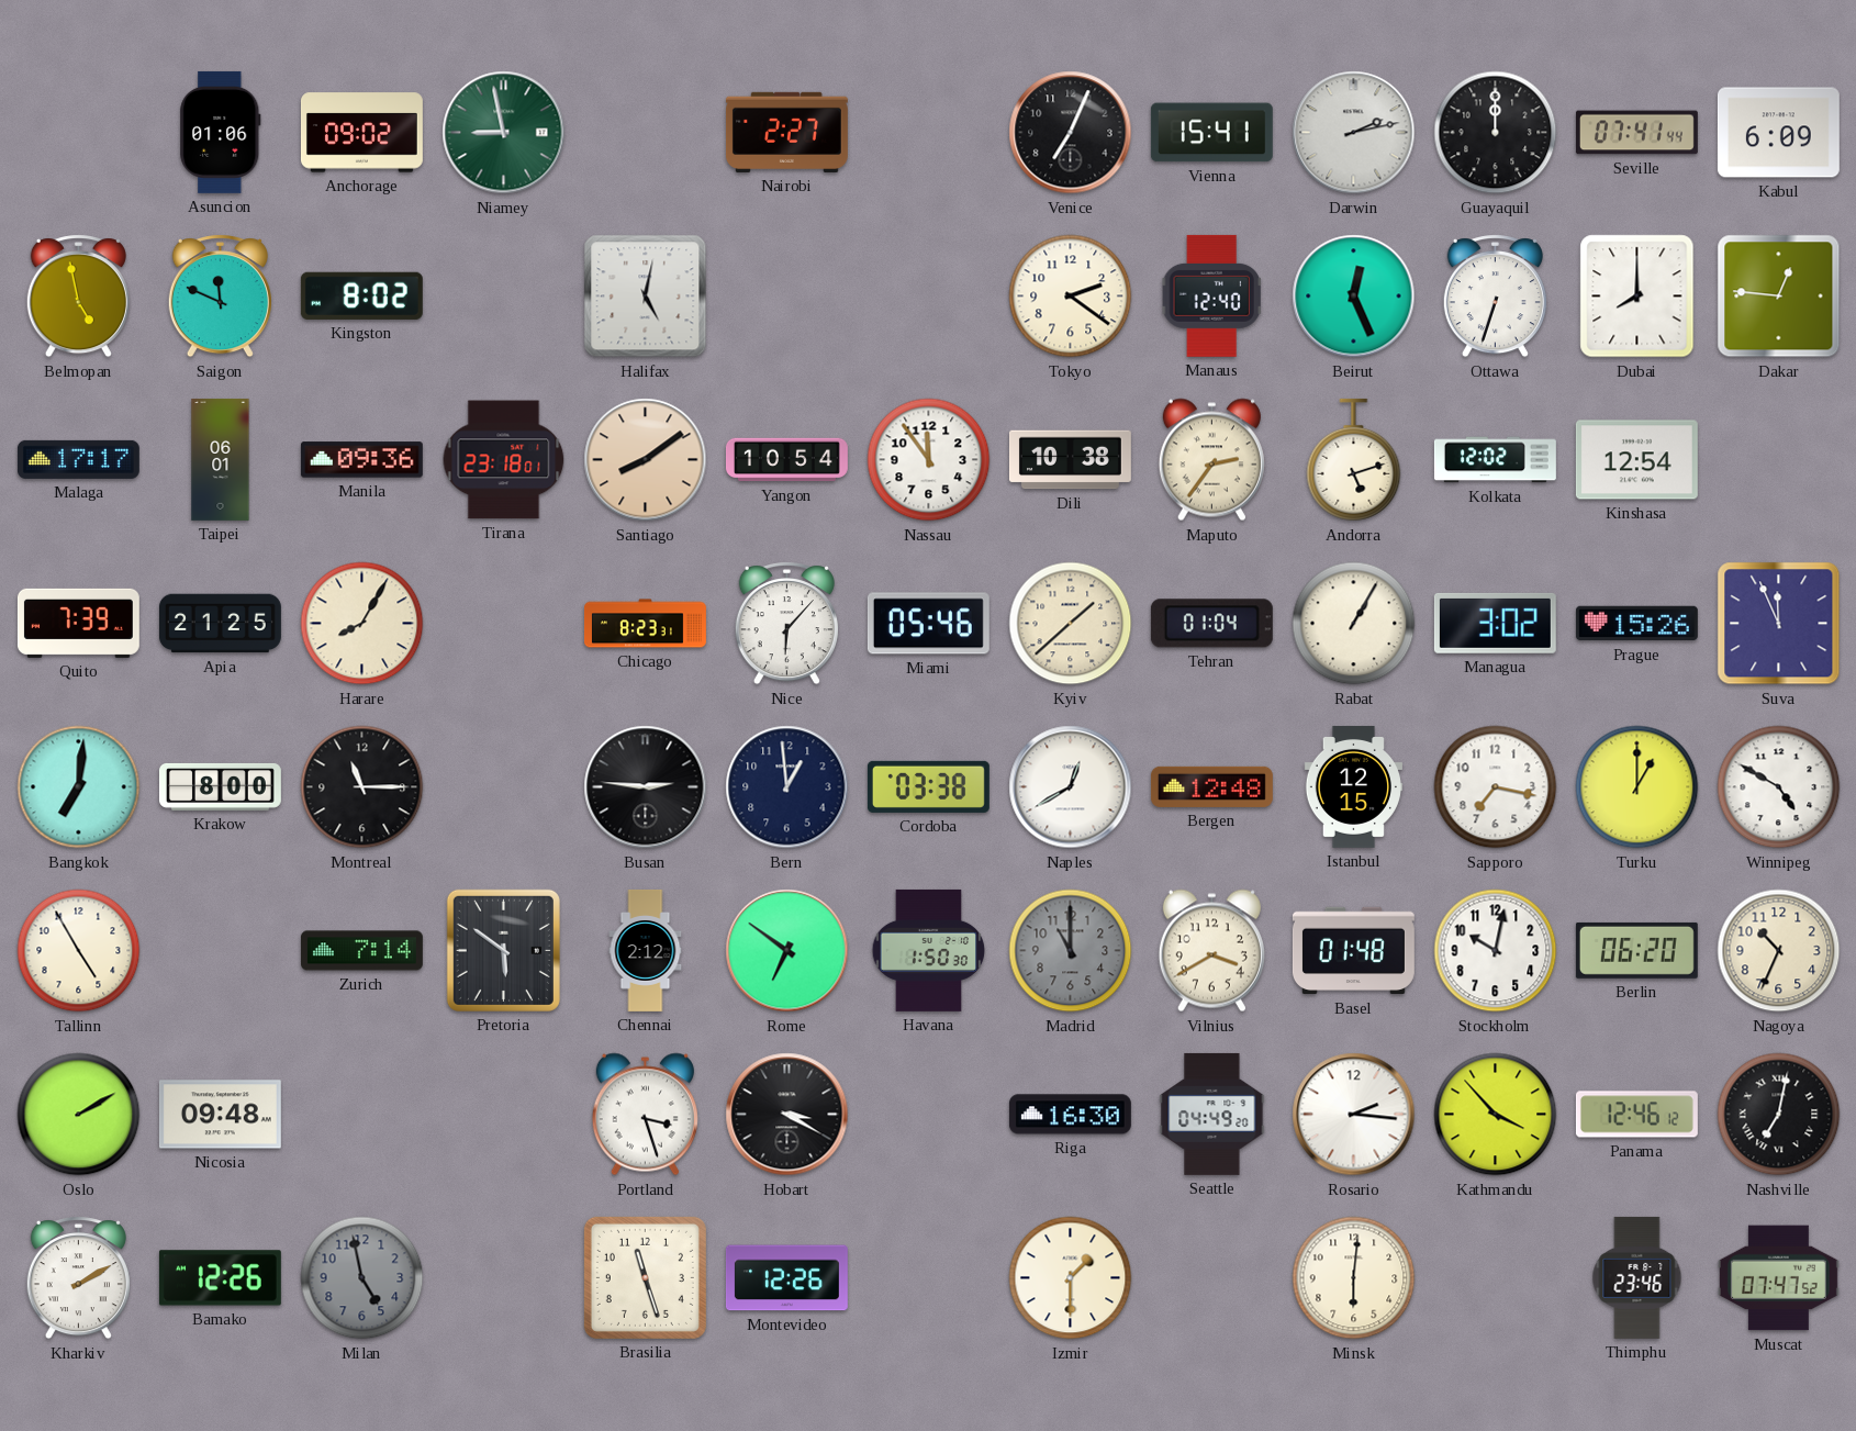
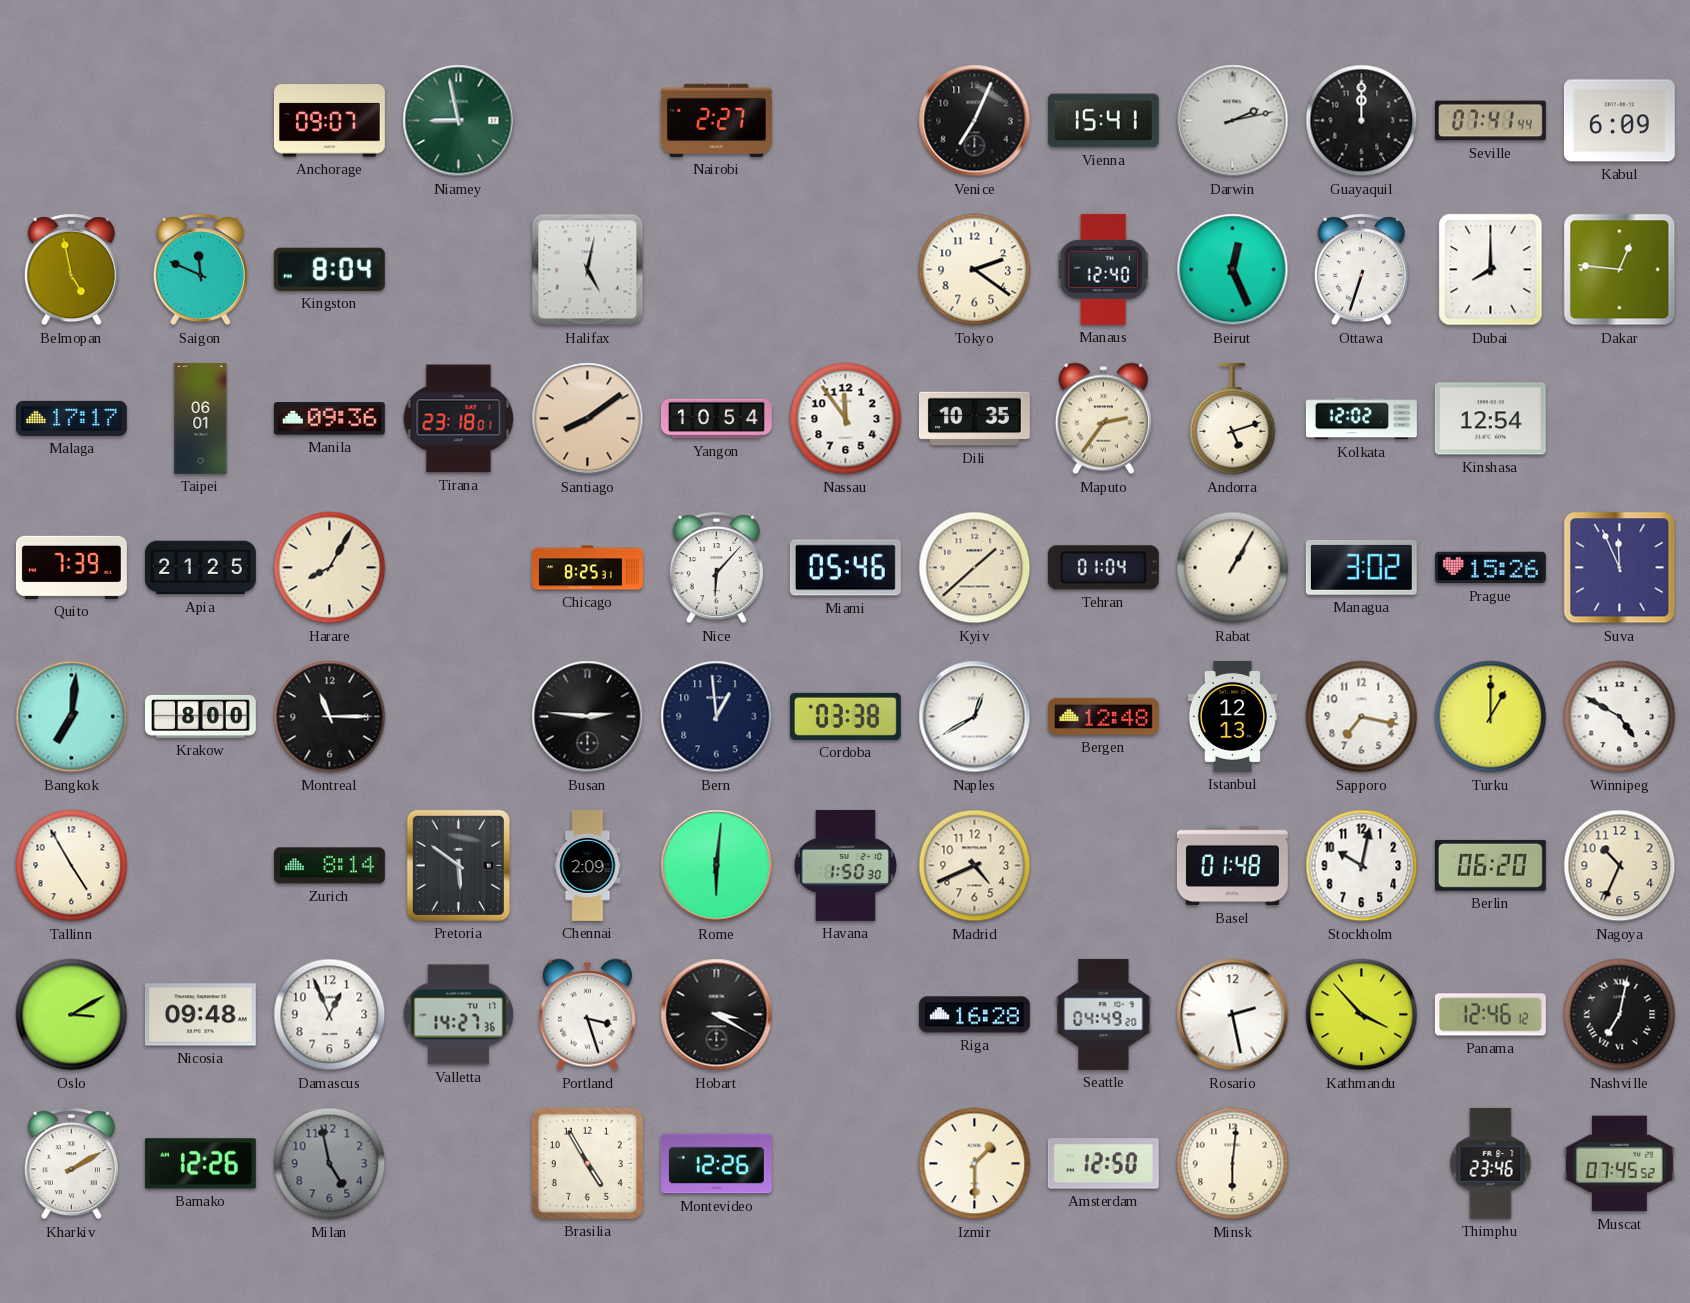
Asuncion: 01:06 -> none (221, 132)
Anchorage: 09:02 -> 09:07 (329, 121)
Kingston: 8:02 -> 8:04 (329, 269)
Dili: 10:38 -> 10:35 (974, 419)
Chicago: 8:23 -> 8:25 (587, 568)
Istanbul: 12:15 -> 12:13 (1232, 716)
Zurich: 7:14 -> 8:14 (329, 866)
Chennai: 2:12 -> 2:09 (588, 866)
Rome: 6:51 -> 6:01 (717, 866)
Madrid: 11:00 -> 4:41 (975, 866)
Madrid dial: grey -> cream (975, 866)
Vilnius: 3:40 -> none (1211, 951)
Oslo: 2:10 -> 3:10 (72, 1015)
Damascus: none -> 12:56 (330, 1015)
Valletta: none -> 14:27 (459, 1015)
Riga: 16:30 -> 16:28 (974, 1015)
Rosario: 2:16 -> 2:28 (1233, 1015)
Brasilia: 11:27 -> 4:55 (587, 1163)
Amsterdam: none -> 12:50 (1103, 1164)
Muscat: 07:47 -> 07:45 (1619, 1164)
